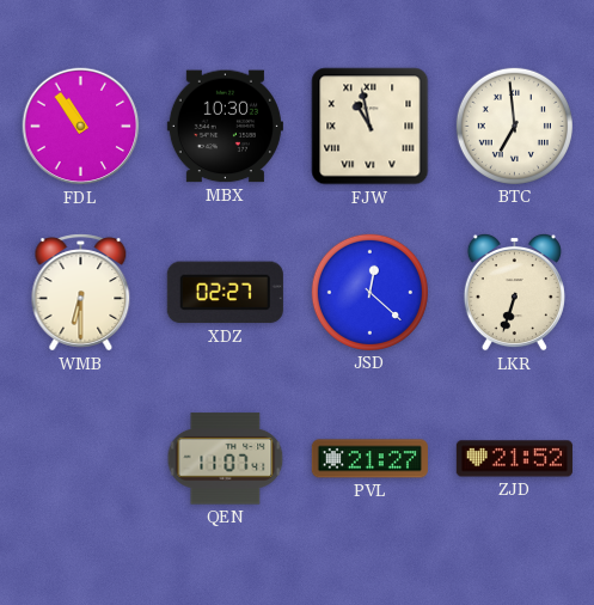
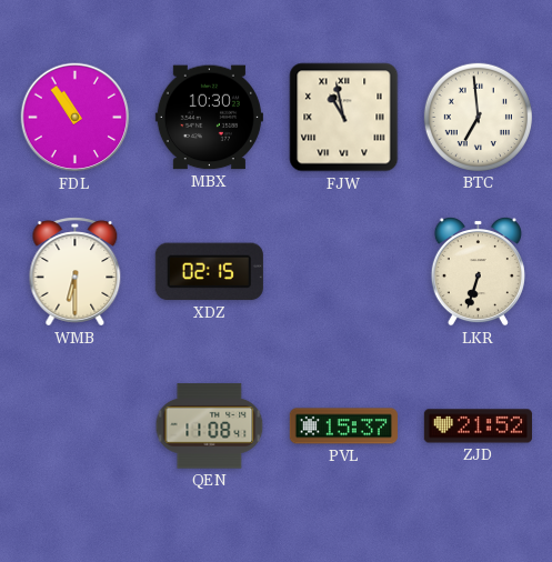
XDZ: 02:27 -> 02:15 (209, 272)
JSD: 12:22 -> none (369, 292)
QEN: 11:07 -> 11:08 (210, 426)
PVL: 21:27 -> 15:37 (343, 426)
